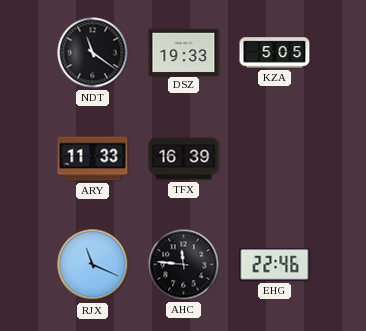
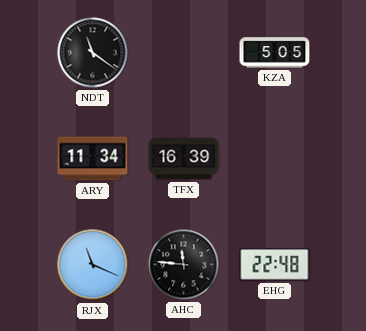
DSZ: 19:33 -> none (184, 52)
ARY: 11:33 -> 11:34 (93, 159)
EHG: 22:46 -> 22:48 (275, 265)
